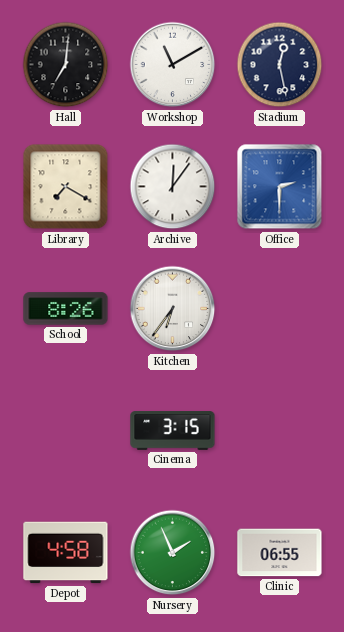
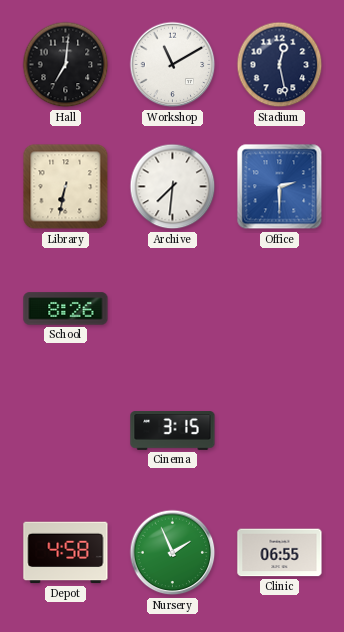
Library: 7:20 -> 6:32 (66, 187)
Archive: 12:06 -> 7:31 (173, 187)
Kitchen: 6:36 -> none (173, 309)
